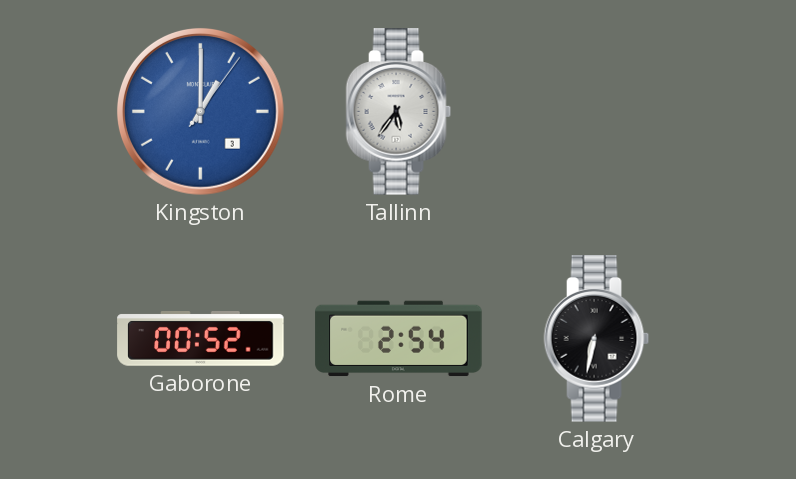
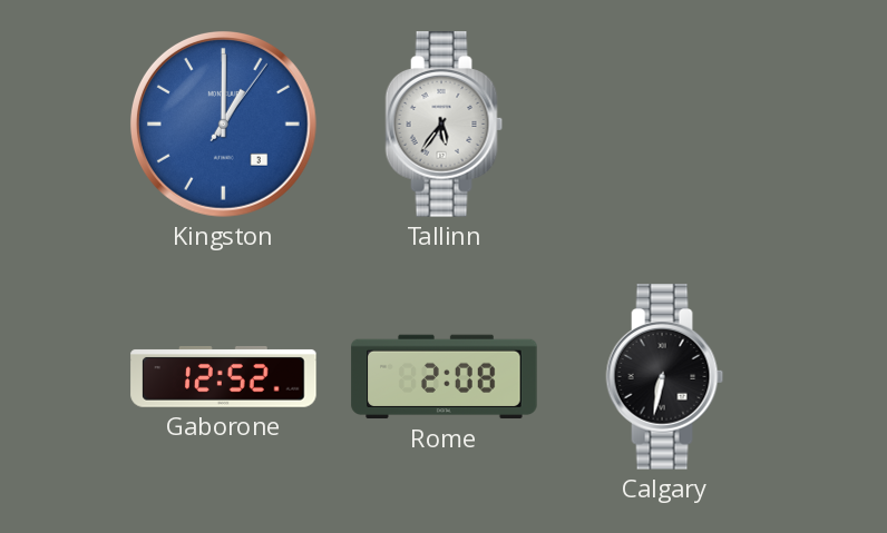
Gaborone: 00:52 -> 12:52 (224, 377)
Rome: 2:54 -> 2:08 (445, 377)
